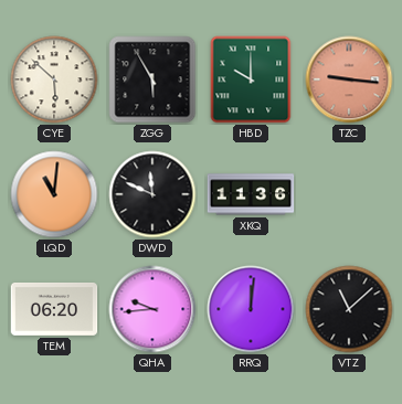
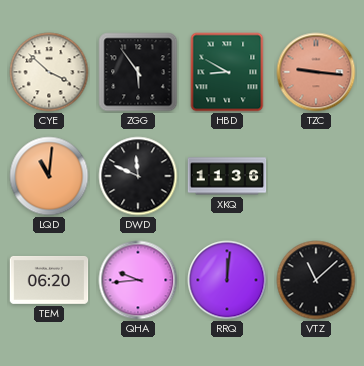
CYE: 5:52 -> 3:52 (49, 72)
ZGG: 5:55 -> 5:54 (138, 72)
HBD: 10:00 -> 8:50 (227, 72)
